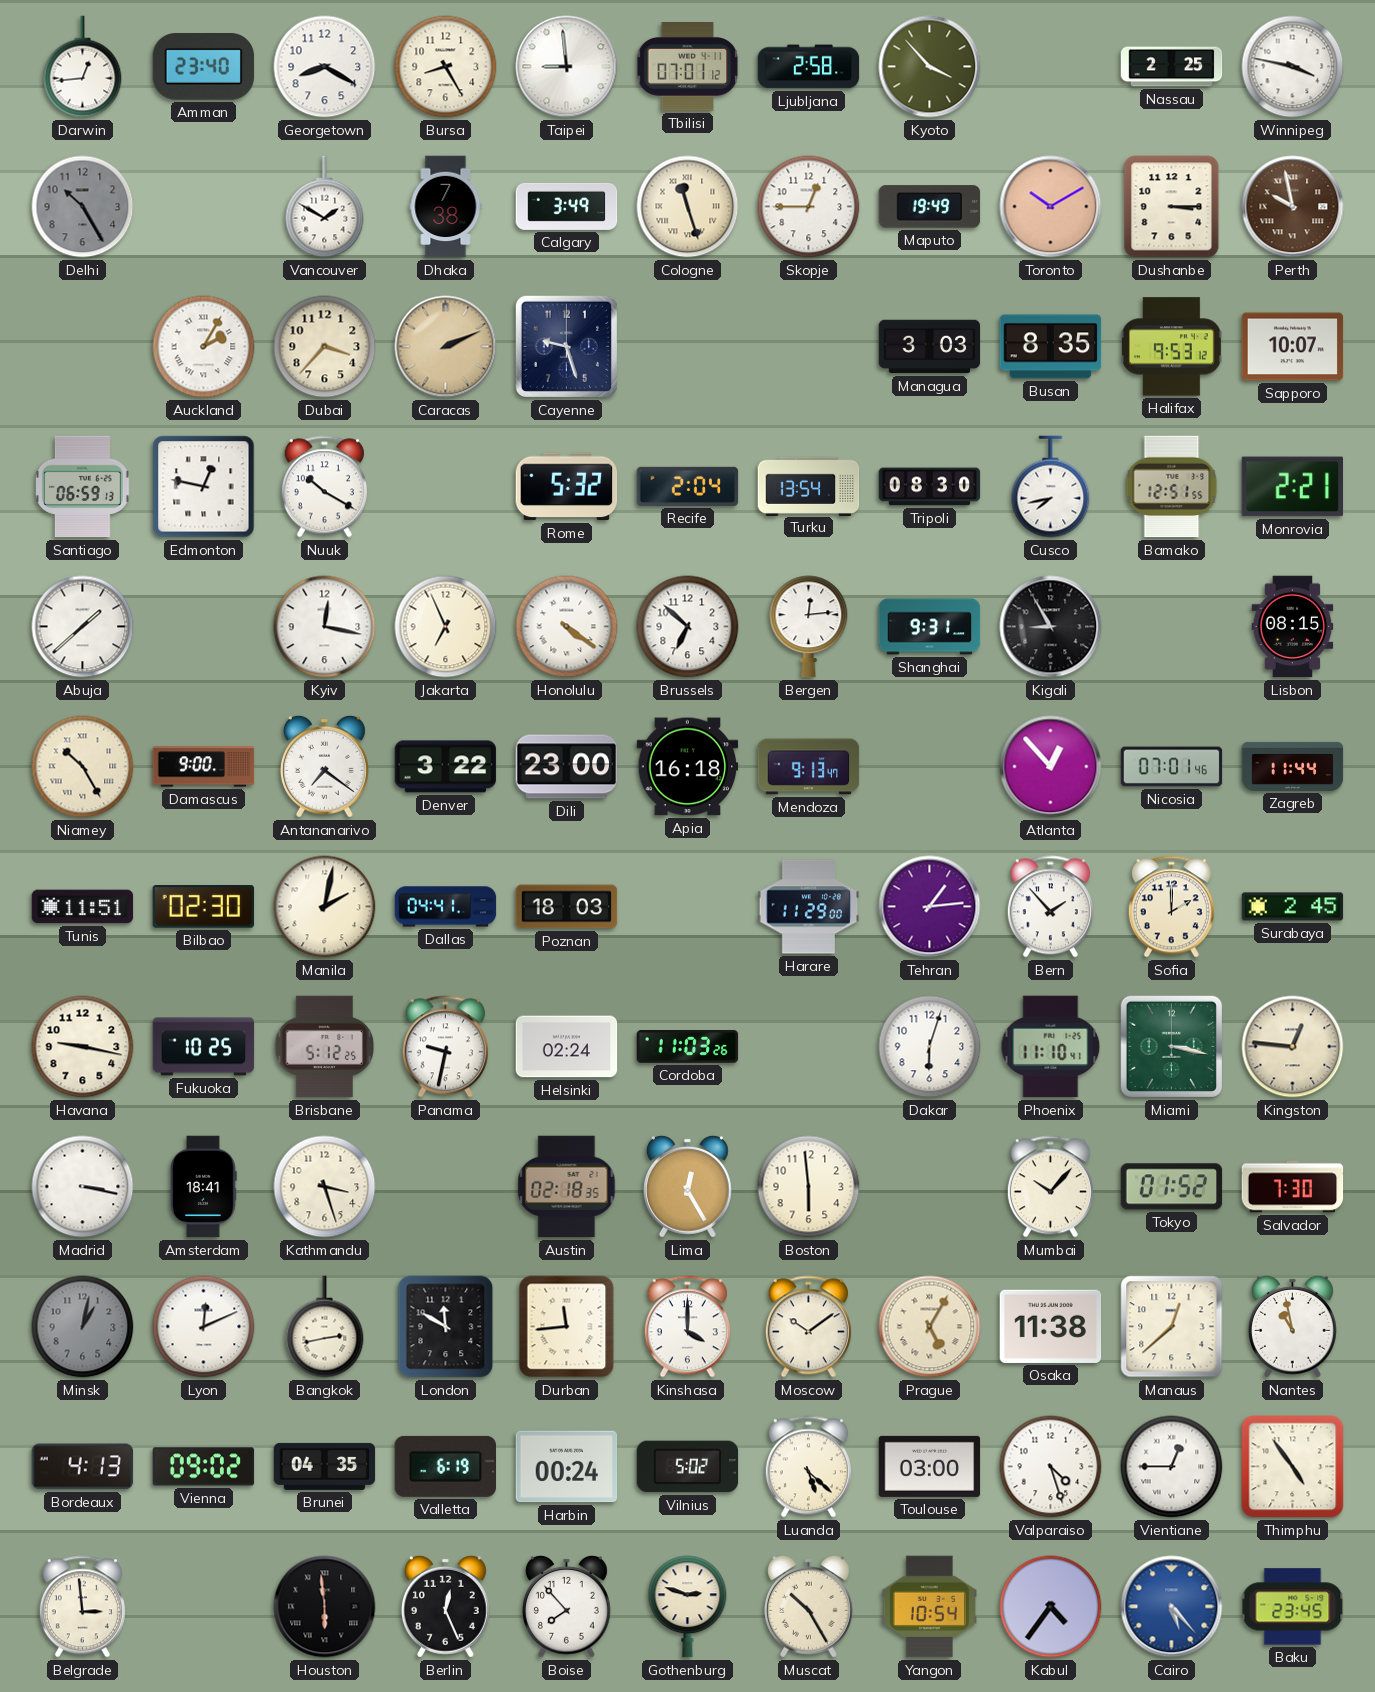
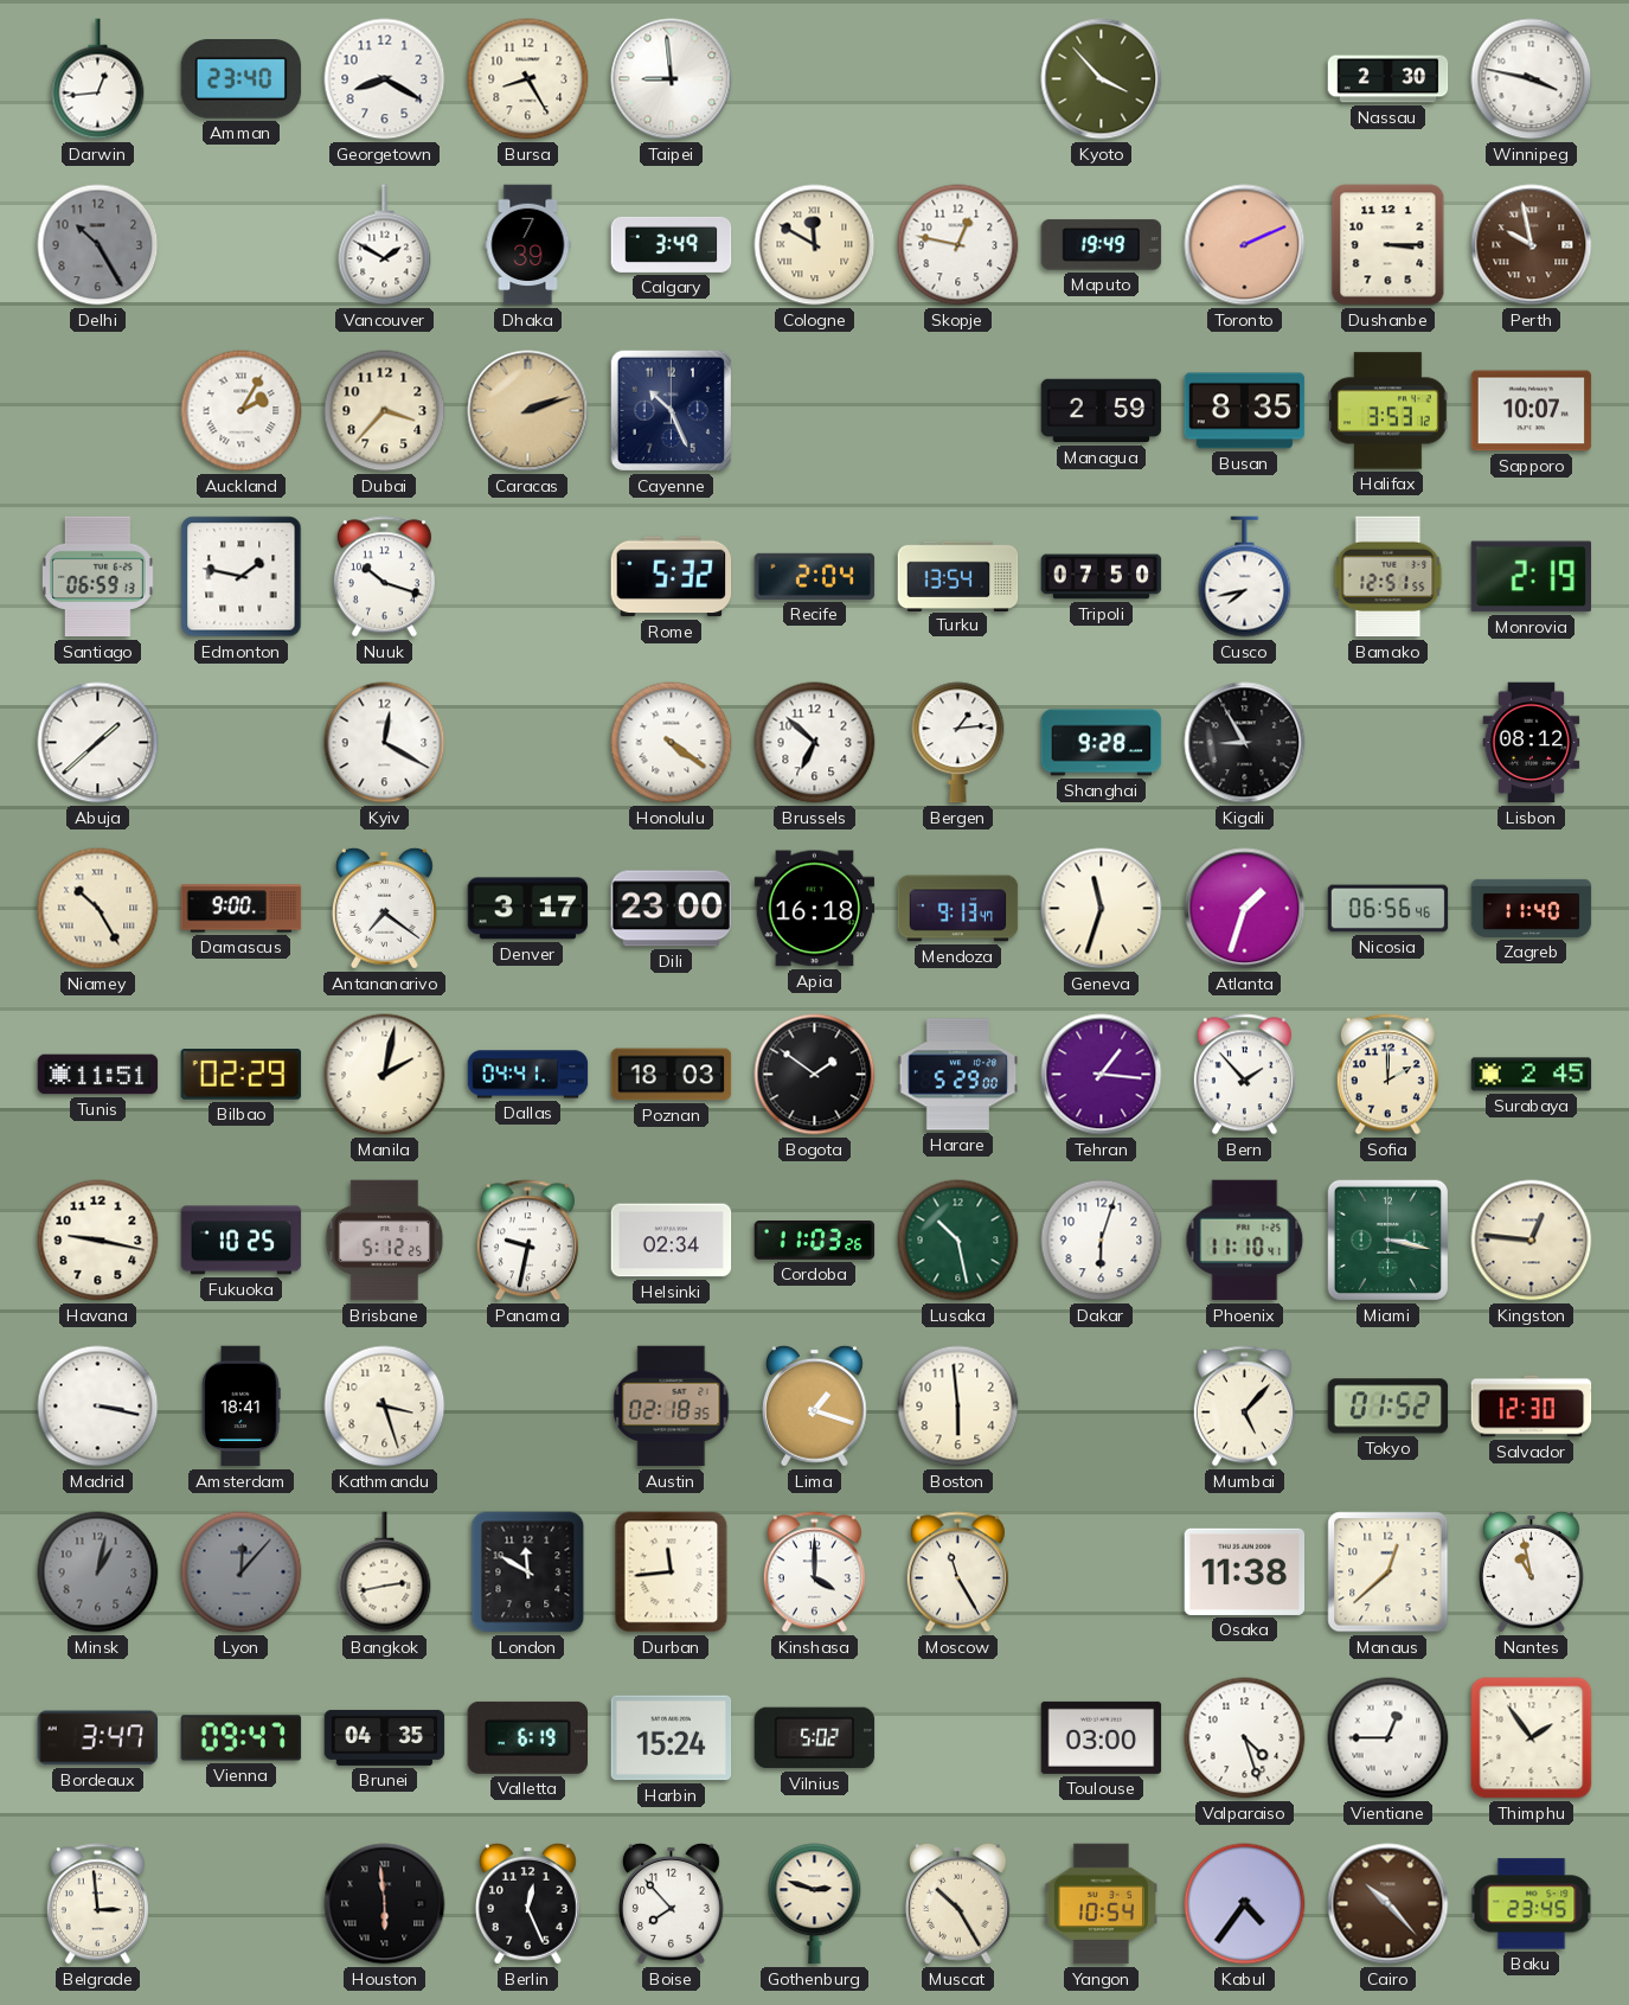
Tbilisi: 07:01 -> none (688, 67)
Ljubljana: 2:58 -> none (809, 67)
Nassau: 2:25 -> 2:30 (1389, 79)
Dhaka: 7:38 -> 7:39 (528, 245)
Cologne: 11:27 -> 11:50 (815, 245)
Skopje: 12:45 -> 12:47 (958, 245)
Toronto: 10:10 -> 2:11 (1245, 245)
Caracas: 2:11 -> 2:12 (528, 411)
Cayenne: 9:27 -> 10:26 (671, 410)
Managua: 3:03 -> 2:59 (1102, 411)
Halifax: 9:53 -> 3:53 (1387, 411)
Edmonton: 12:47 -> 1:47 (242, 577)
Nuuk: 10:20 -> 10:18 (384, 577)
Tripoli: 08:30 -> 07:50 (1102, 577)
Monrovia: 2:21 -> 2:19 (1531, 577)
Kyiv: 12:17 -> 12:20 (385, 743)
Jakarta: 6:56 -> none (446, 627)
Bergen: 12:14 -> 1:14 (958, 743)
Shanghai: 9:31 -> 9:28 (1102, 743)
Lisbon: 08:15 -> 08:12 (1532, 743)
Denver: 3:22 -> 3:17 (528, 909)
Geneva: none -> 11:33 (1102, 909)
Atlanta: 12:53 -> 1:33 (1245, 909)
Nicosia: 07:01 -> 06:56 (1389, 909)
Zagreb: 11:44 -> 11:40 (1532, 908)
Bilbao: 02:30 -> 02:29 (242, 1075)
Bogota: none -> 1:51 (815, 1075)
Harare: 11:29 -> 5:29 (958, 1075)
Tehran: 1:14 -> 1:16 (1102, 1075)
Helsinki: 02:24 -> 02:34 (672, 1241)
Lusaka: none -> 10:28 (958, 1241)
Lima: 12:25 -> 1:18 (814, 1405)
Mumbai: 10:07 -> 5:07 (1244, 1407)
Salvador: 7:30 -> 12:30 (1532, 1407)
Lyon: 12:11 -> 12:07 (242, 1572)
Lyon dial: white -> grey (242, 1572)
Moscow: 10:09 -> 11:25 (957, 1572)
Prague: 5:05 -> none (930, 1327)
Bordeaux: 4:13 -> 3:47 (98, 1738)
Vienna: 09:02 -> 09:47 (242, 1738)
Harbin: 00:24 -> 15:24 (672, 1738)
Luanda: 5:22 -> none (808, 1467)
Thimphu: 4:54 -> 1:54 (1532, 1738)
Cairo: 5:23 -> 10:23 (1389, 1904)
Cairo dial: blue -> brown (1389, 1904)
